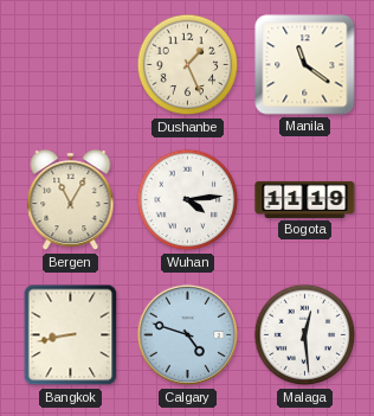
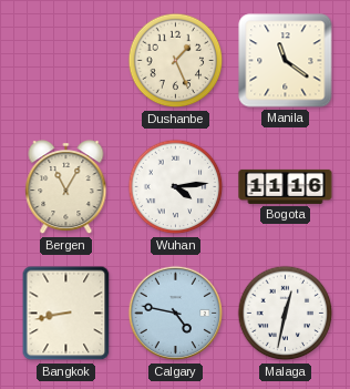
Bogota: 11:19 -> 11:16 (286, 186)
Calgary: 4:48 -> 4:47 (176, 314)
Malaga: 12:29 -> 12:32 (286, 314)
